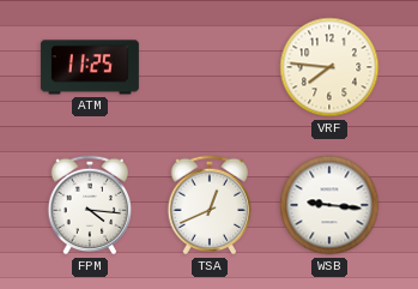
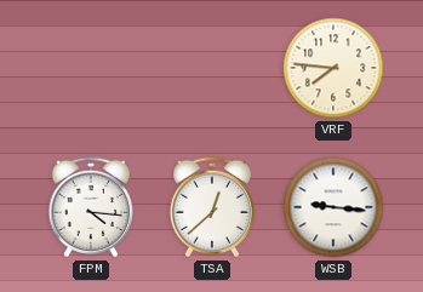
ATM: 11:25 -> none (90, 67)
TSA: 12:41 -> 12:38 (212, 207)
